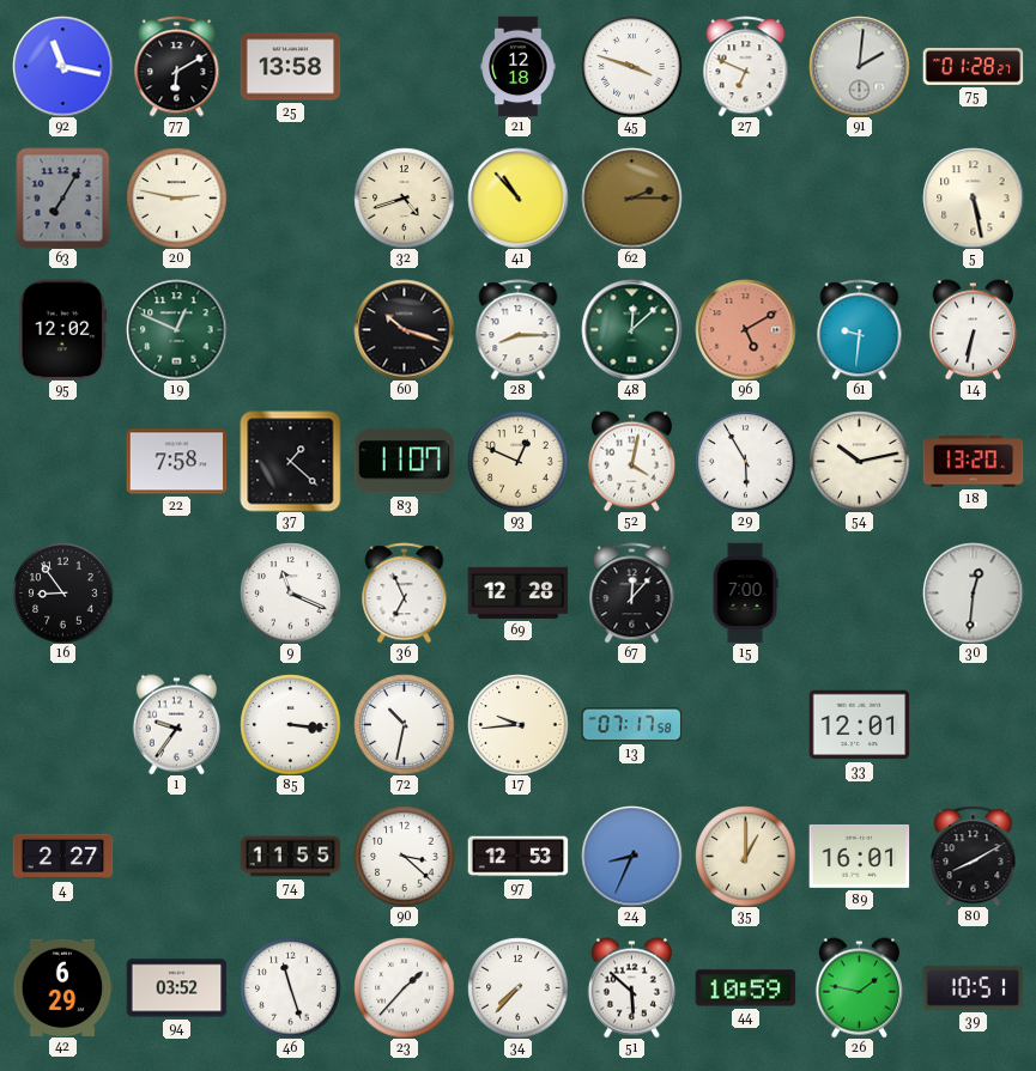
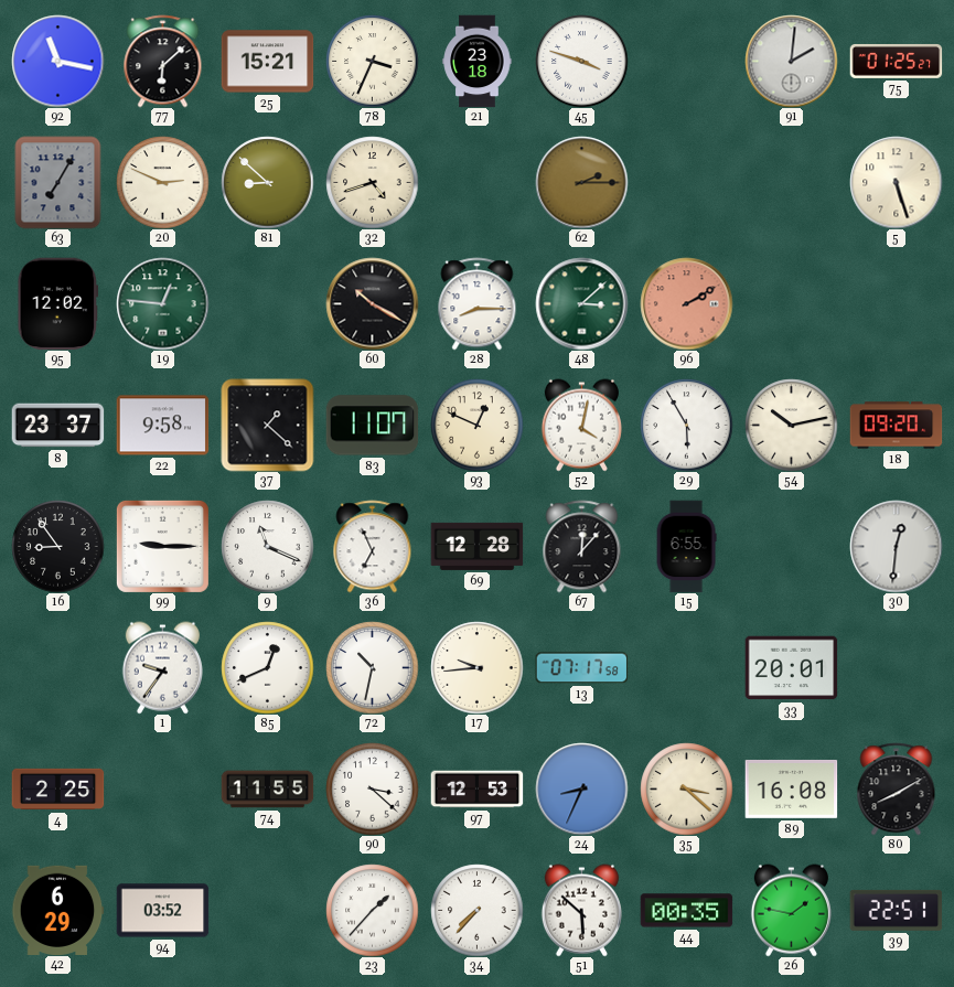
77: 6:10 -> 6:08 (163, 61)
25: 13:58 -> 15:21 (267, 62)
78: none -> 3:34 (372, 61)
21: 12:18 -> 23:18 (478, 61)
27: 6:49 -> none (746, 66)
75: 01:28 -> 01:25 (896, 61)
20: 2:47 -> 2:49 (162, 182)
81: none -> 8:52 (267, 182)
41: 10:53 -> none (517, 197)
5: 5:28 -> 5:27 (896, 182)
19: 12:49 -> 12:46 (162, 303)
60: 10:18 -> 10:20 (372, 303)
48: 12:08 -> 3:08 (581, 303)
96: 5:10 -> 2:10 (686, 303)
61: 9:31 -> none (860, 329)
14: 6:32 -> none (973, 329)
8: none -> 23:37 (57, 426)
22: 7:58 -> 9:58 (162, 426)
18: 13:20 -> 09:20 (896, 426)
99: none -> 9:15 (162, 546)
15: 7:00 -> 6:55 (686, 546)
85: 3:16 -> 12:41 (267, 667)
33: 12:01 -> 20:01 (791, 668)
4: 2:27 -> 2:25 (57, 790)
35: 1:00 -> 3:22 (686, 788)
89: 16:01 -> 16:08 (791, 788)
46: 11:27 -> none (290, 987)
44: 10:59 -> 00:35 (686, 911)
39: 10:51 -> 22:51 (896, 910)
